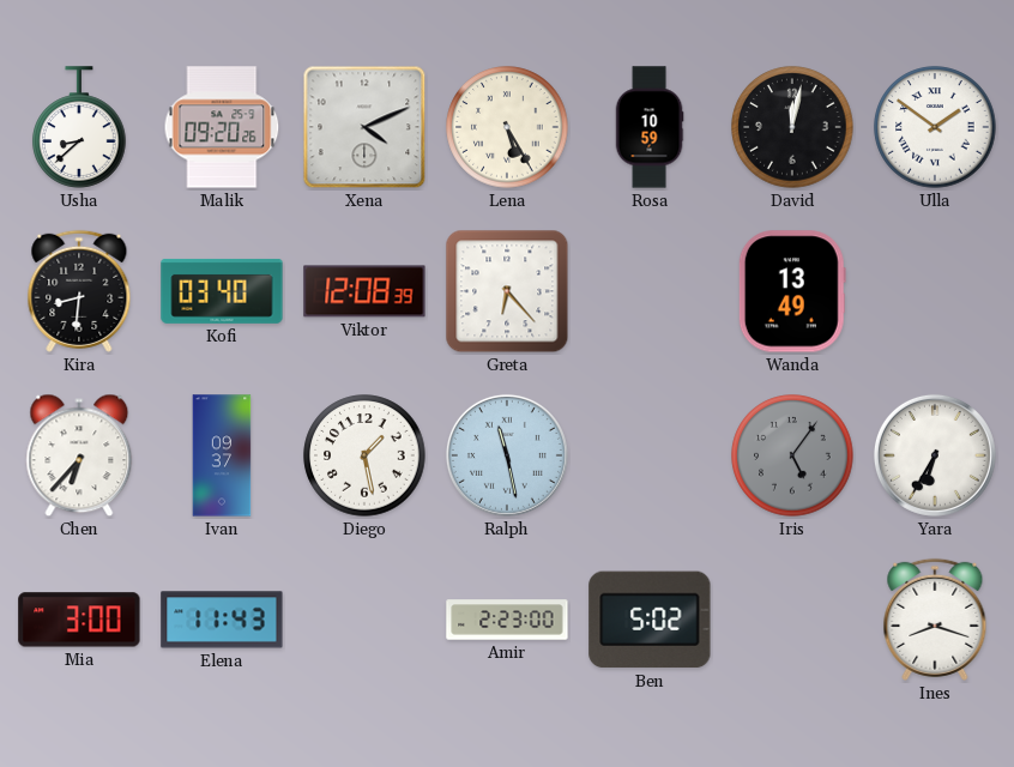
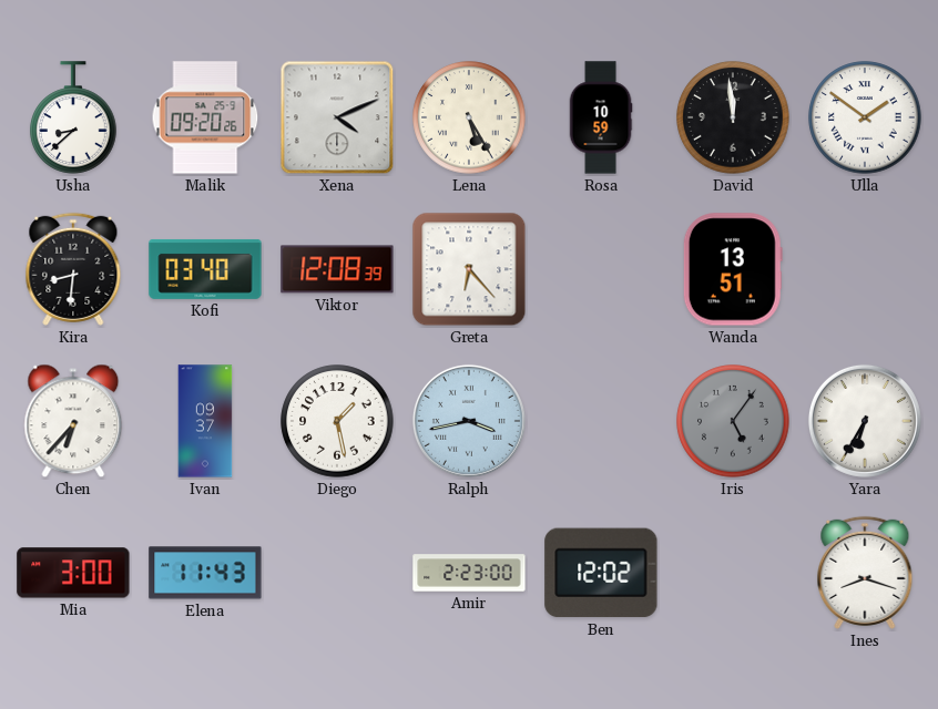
David: 12:02 -> 11:59 (733, 117)
Wanda: 13:49 -> 13:51 (733, 269)
Ralph: 11:28 -> 3:43 (469, 421)
Ben: 5:02 -> 12:02 (601, 573)
